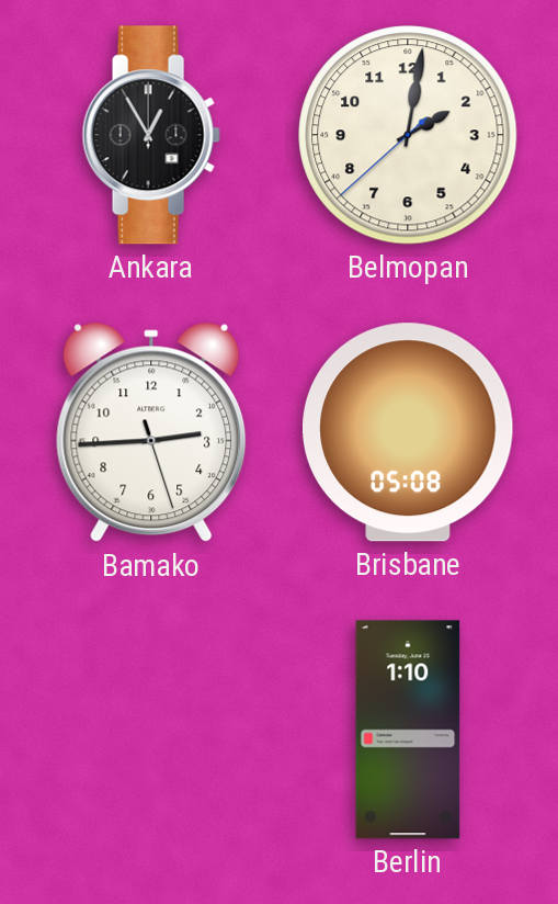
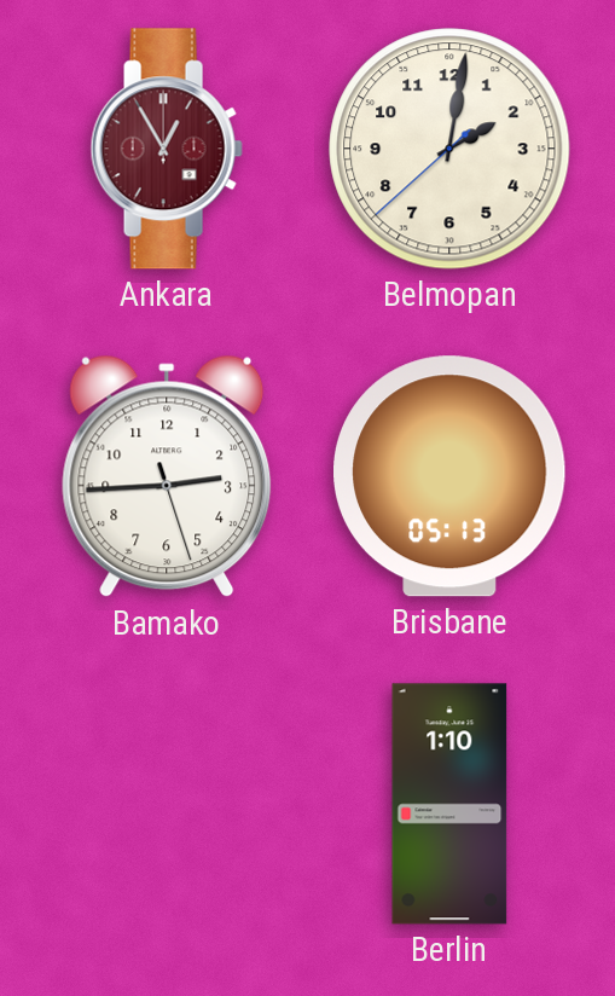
Ankara dial: black -> burgundy (167, 149)
Brisbane: 05:08 -> 05:13 (451, 476)
